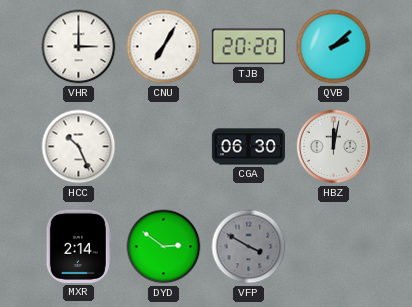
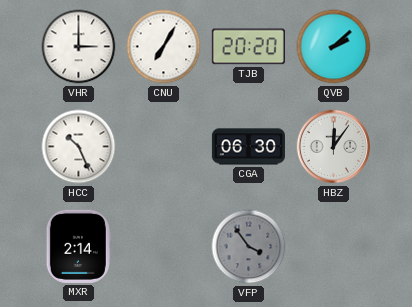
HBZ: 12:02 -> 12:06 (334, 147)
DYD: 2:51 -> none (164, 247)
VFP: 3:50 -> 3:54 (249, 247)
